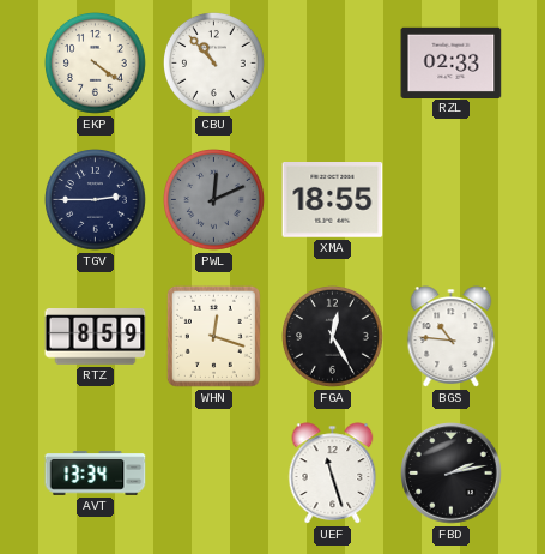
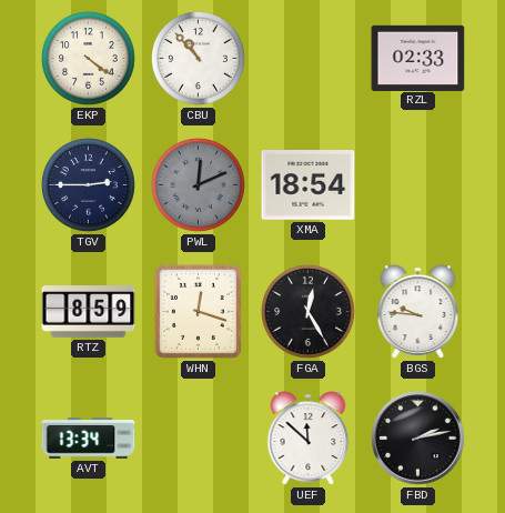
XMA: 18:55 -> 18:54 (309, 185)
BGS: 10:46 -> 9:46 (418, 312)
UEF: 11:27 -> 11:52 (309, 439)
